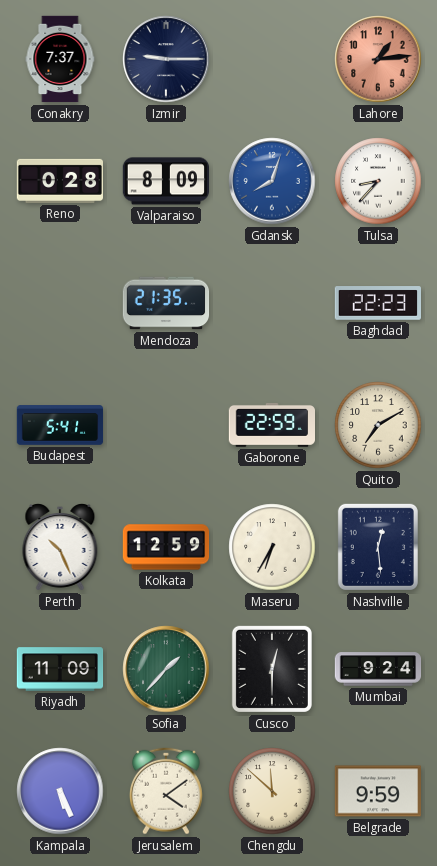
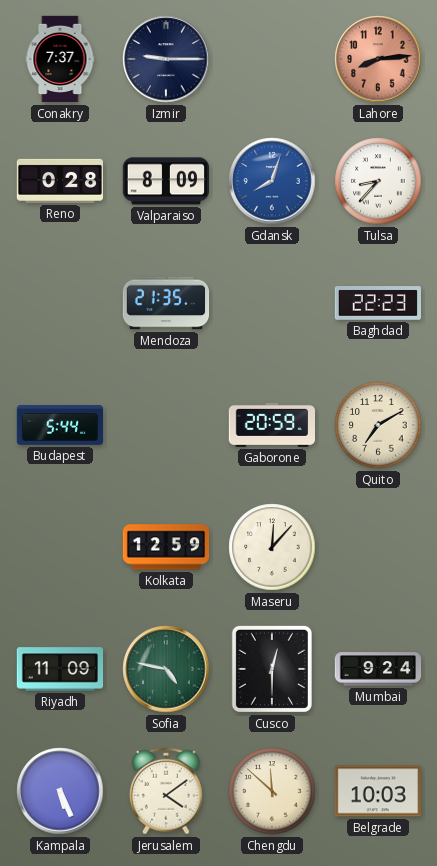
Lahore: 1:14 -> 8:14 (378, 59)
Budapest: 5:41 -> 5:44 (60, 425)
Gaborone: 22:59 -> 20:59 (271, 425)
Perth: 10:26 -> none (60, 548)
Maseru: 6:35 -> 12:07 (272, 547)
Nashville: 12:29 -> none (378, 547)
Sofia: 1:37 -> 4:47 (166, 669)
Belgrade: 9:59 -> 10:03 (377, 791)
